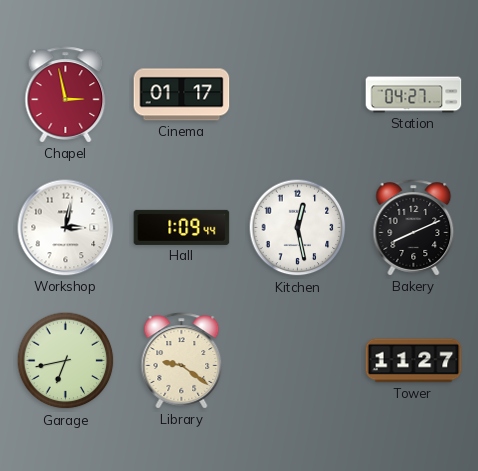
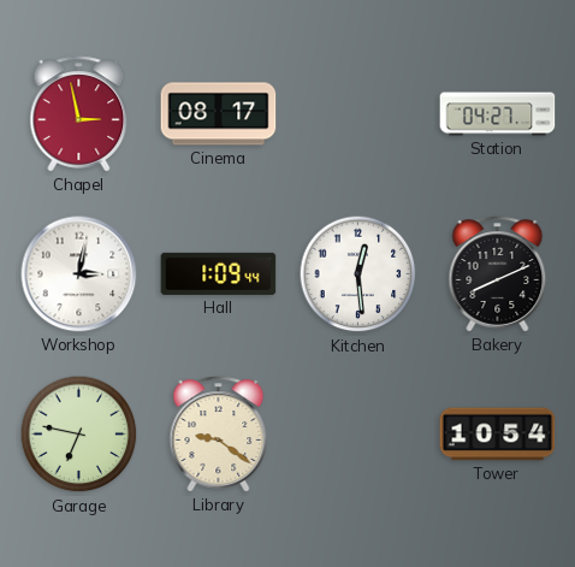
Cinema: 01:17 -> 08:17 (219, 114)
Kitchen: 12:28 -> 12:29 (358, 274)
Garage: 6:43 -> 6:47 (79, 435)
Tower: 11:27 -> 10:54 (498, 435)
